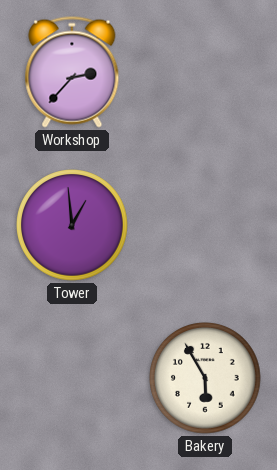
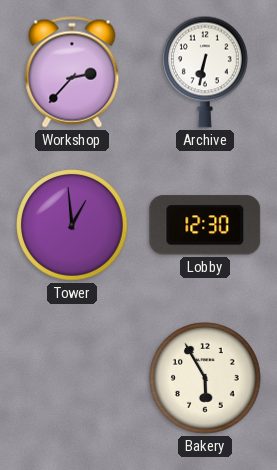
Archive: none -> 6:32 (205, 72)
Lobby: none -> 12:30 (205, 225)
